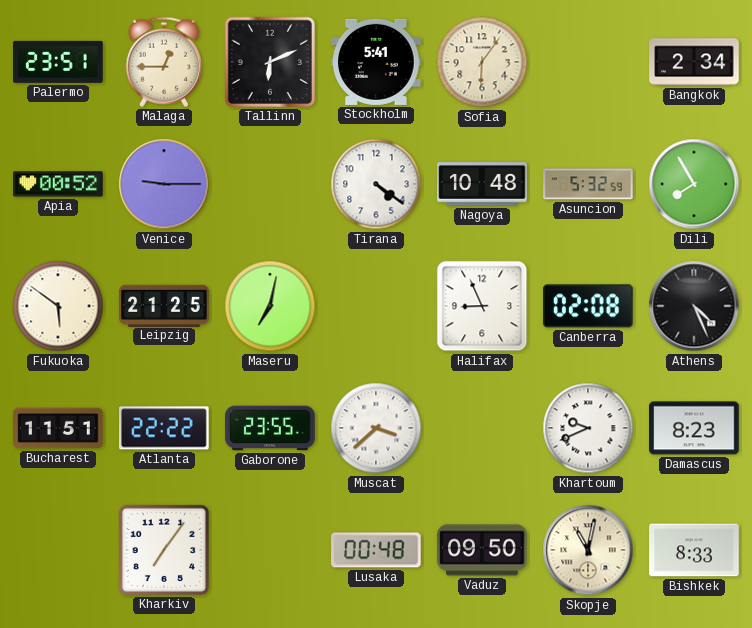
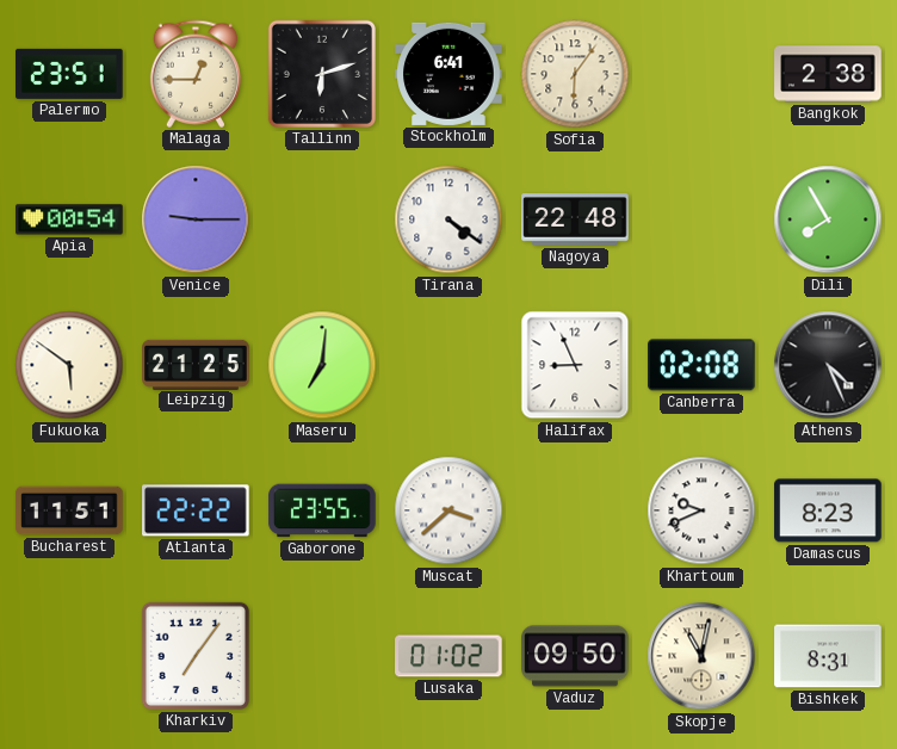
Tallinn: 6:11 -> 6:12 (322, 74)
Stockholm: 5:41 -> 6:41 (448, 74)
Bangkok: 2:34 -> 2:38 (828, 74)
Apia: 00:52 -> 00:54 (69, 219)
Nagoya: 10:48 -> 22:48 (575, 219)
Asuncion: 5:32 -> none (588, 184)
Maseru: 7:02 -> 7:01 (322, 365)
Lusaka: 00:48 -> 01:02 (448, 656)
Bishkek: 8:33 -> 8:31 (828, 656)
